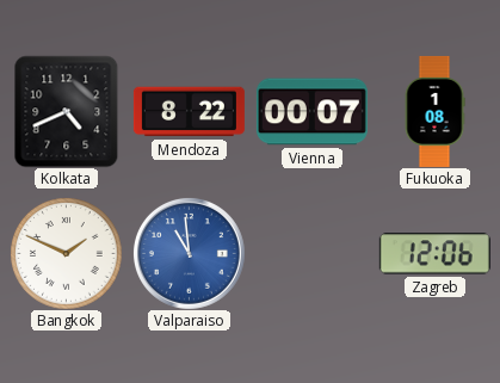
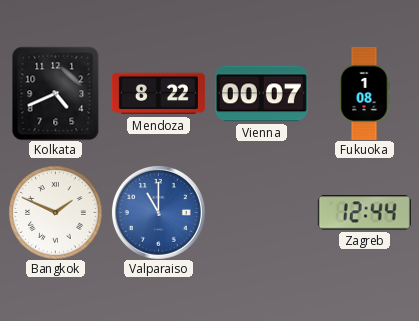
Valparaiso: 10:59 -> 11:00 (158, 212)
Zagreb: 12:06 -> 12:44 (364, 213)
